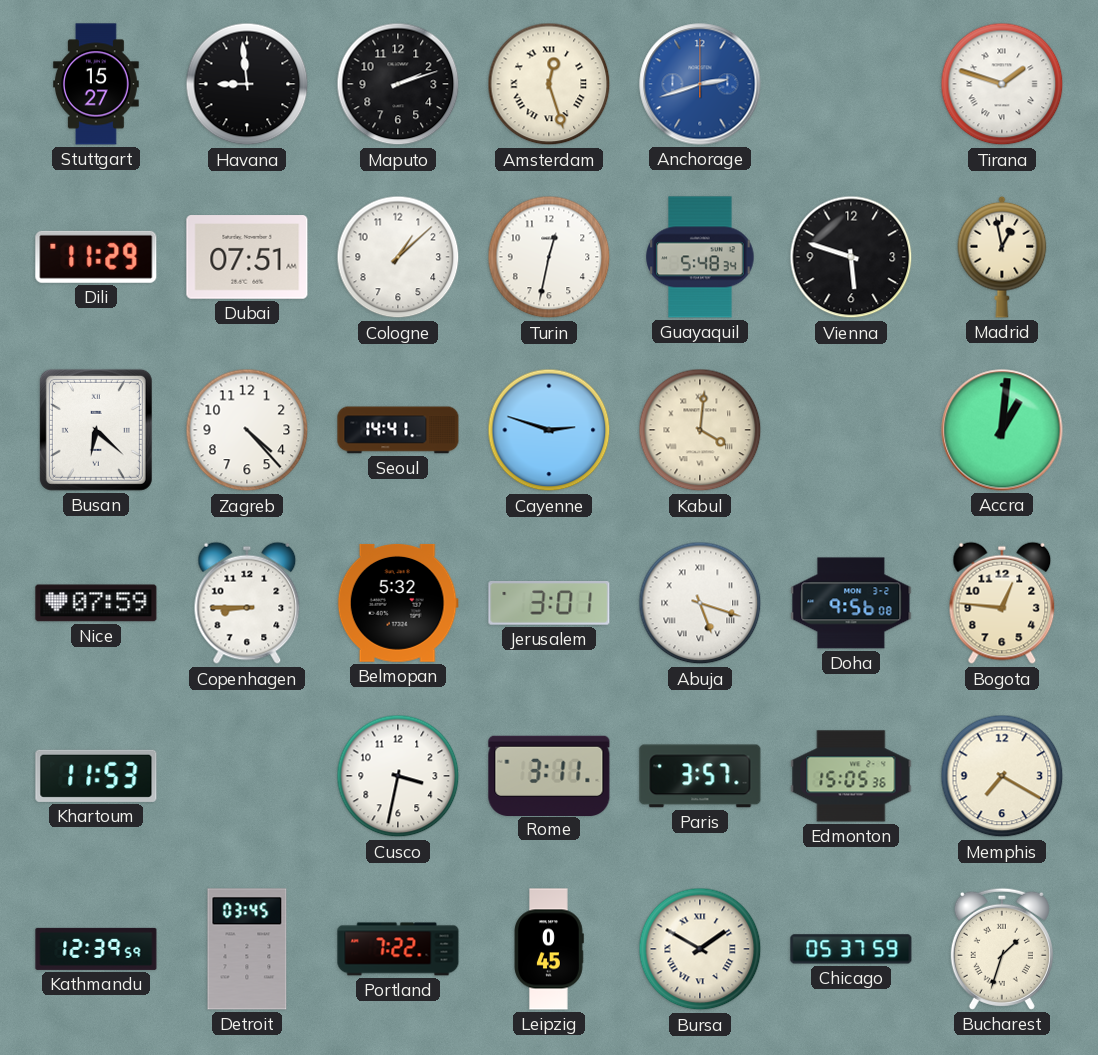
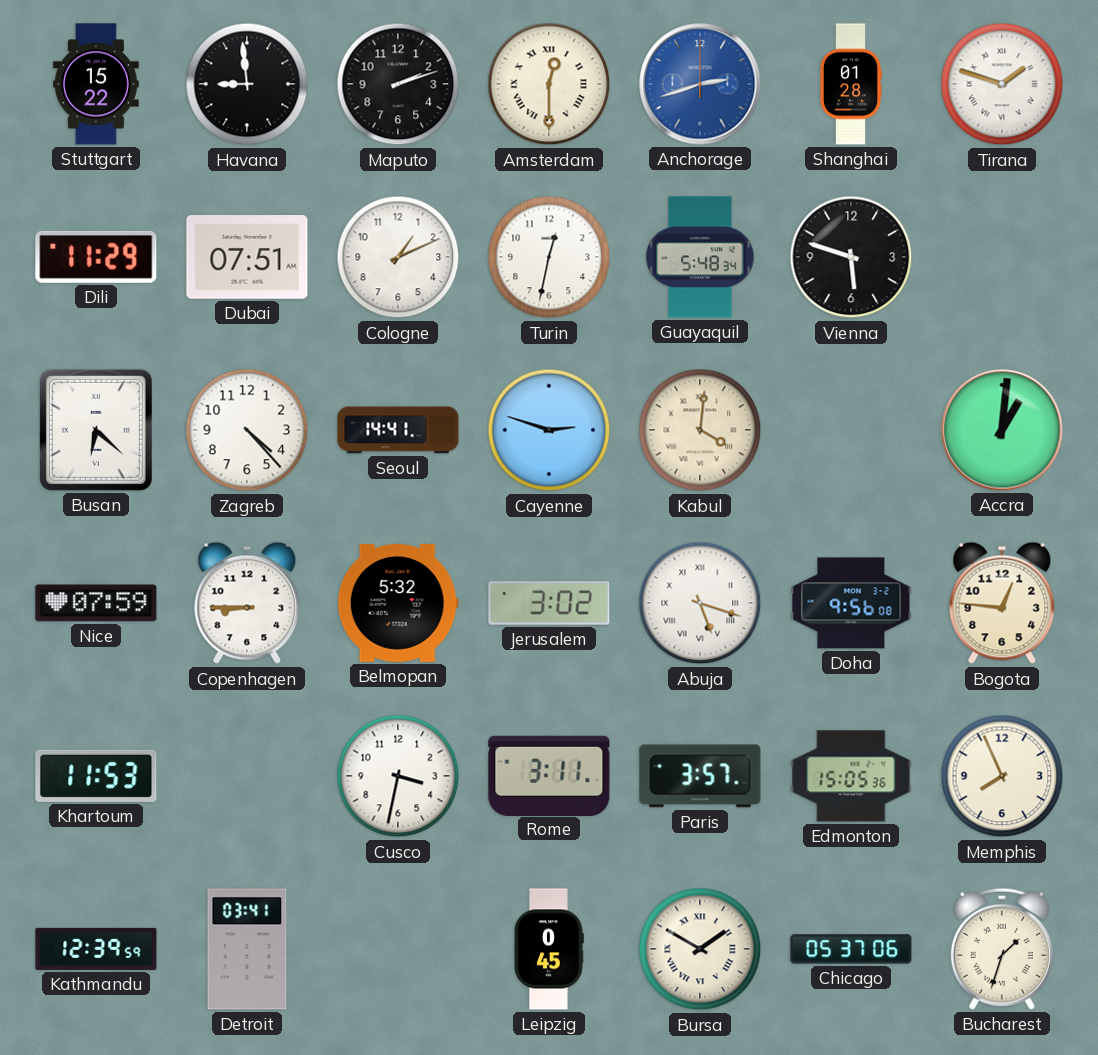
Stuttgart: 15:27 -> 15:22 (97, 84)
Amsterdam: 12:27 -> 12:30 (549, 84)
Shanghai: none -> 01:28 (851, 84)
Cologne: 1:08 -> 1:11 (398, 257)
Madrid: 12:58 -> none (1002, 257)
Jerusalem: 3:01 -> 3:02 (549, 604)
Memphis: 7:20 -> 7:56 (1002, 776)
Detroit: 03:45 -> 03:41 (247, 949)
Portland: 7:22 -> none (398, 949)
Chicago: 05:37:59 -> 05:37:06 (851, 949)
